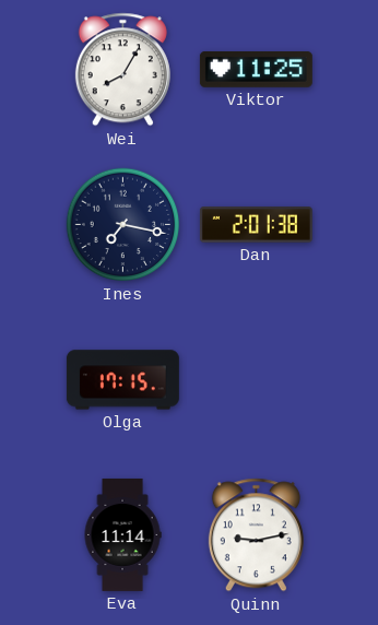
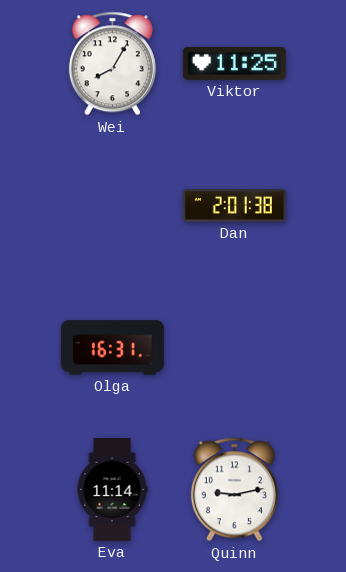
Ines: 7:17 -> none (123, 225)
Olga: 17:15 -> 16:31 (112, 348)
